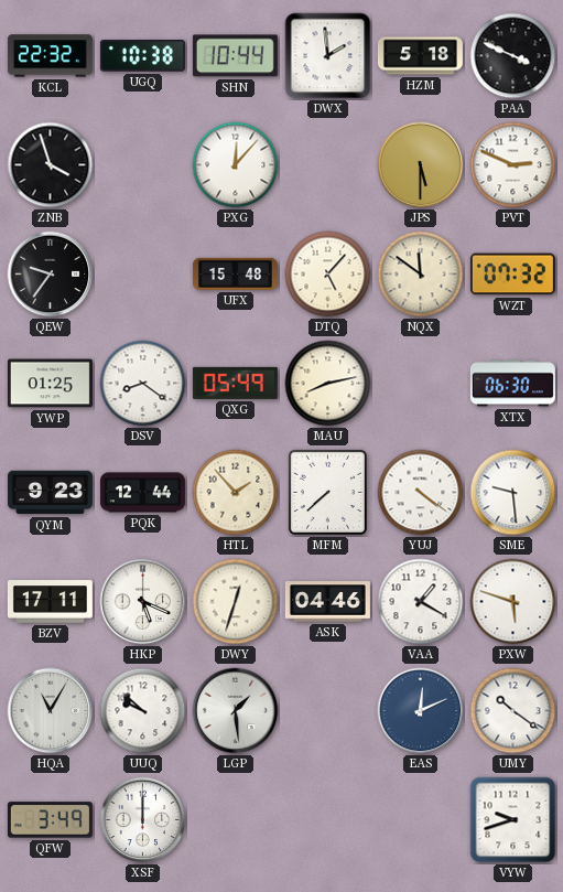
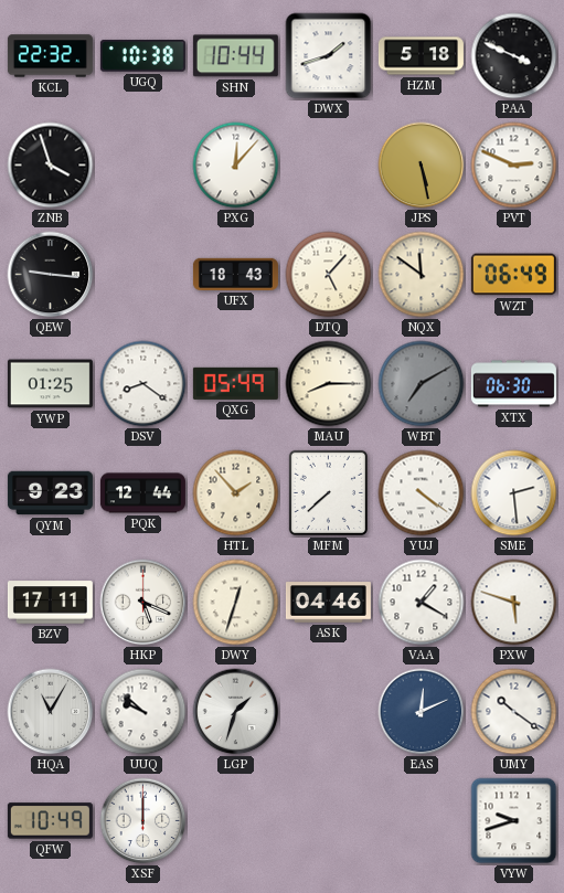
DWX: 1:59 -> 1:42 (329, 56)
JPS: 5:30 -> 5:28 (422, 166)
QEW: 9:36 -> 9:16 (51, 275)
UFX: 15:48 -> 18:43 (235, 274)
WZT: 07:32 -> 06:49 (513, 275)
MAU: 8:13 -> 8:15 (329, 384)
WBT: none -> 7:10 (422, 384)
SME: 9:29 -> 2:29 (514, 493)
LGP: 1:29 -> 1:33 (236, 712)
QFW: 3:49 -> 10:49 (50, 821)
